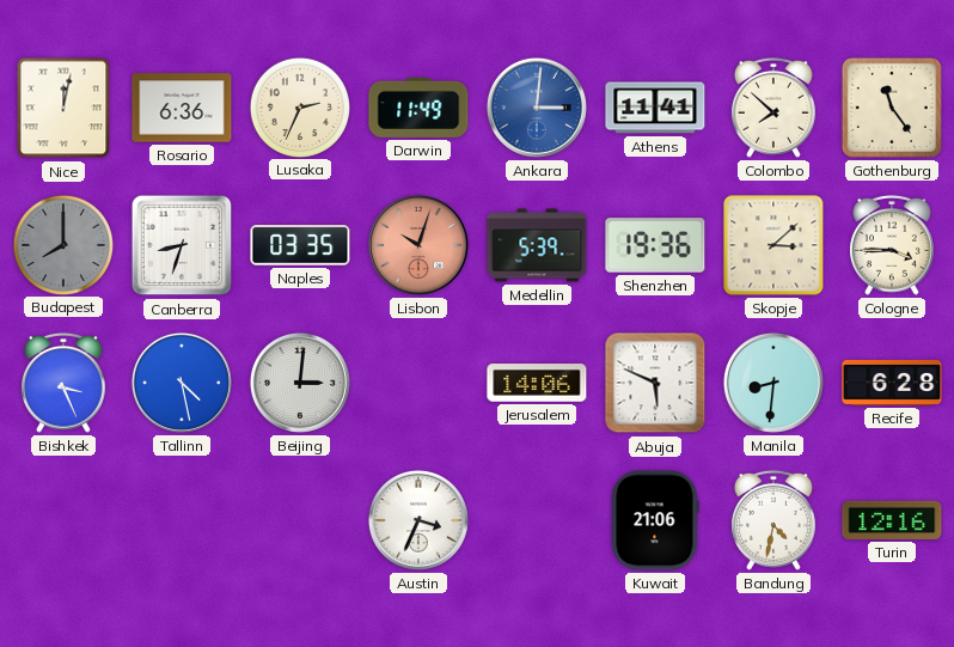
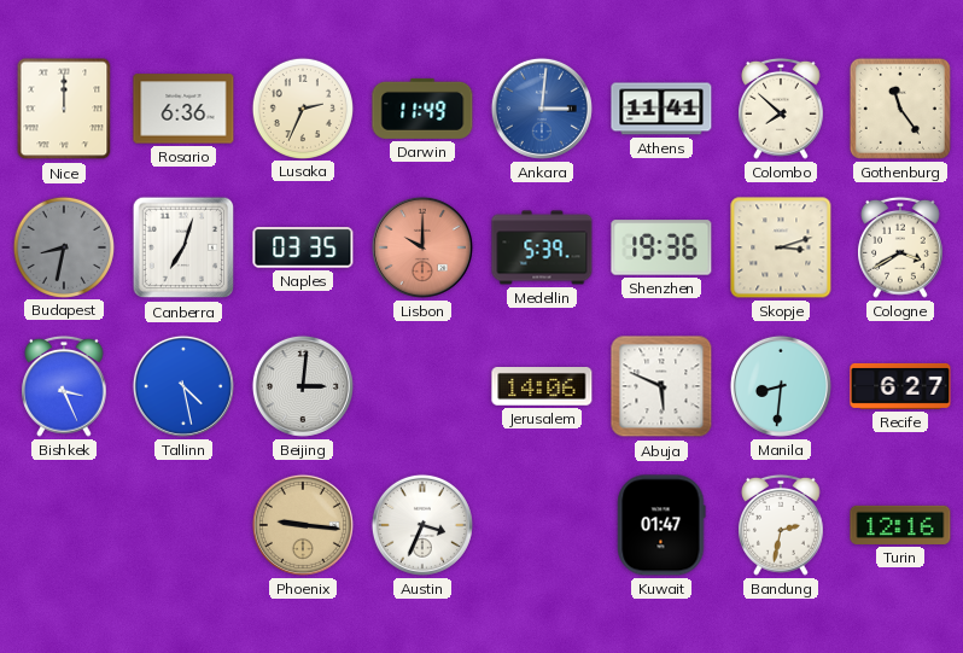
Nice: 12:02 -> 12:00 (64, 109)
Budapest: 8:00 -> 8:32 (63, 246)
Canberra: 8:33 -> 7:03 (183, 247)
Lisbon: 10:03 -> 10:00 (422, 247)
Skopje: 3:08 -> 3:12 (781, 247)
Cologne: 3:45 -> 3:40 (901, 247)
Recife: 6:28 -> 6:27 (900, 386)
Phoenix: none -> 9:16 (303, 525)
Kuwait: 21:06 -> 01:47 (661, 525)
Bandung: 4:32 -> 2:32 (782, 525)
